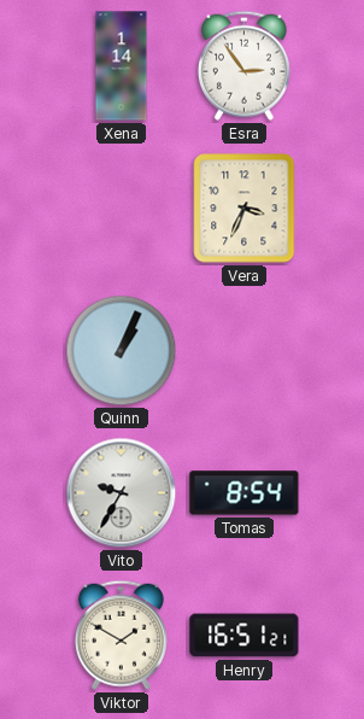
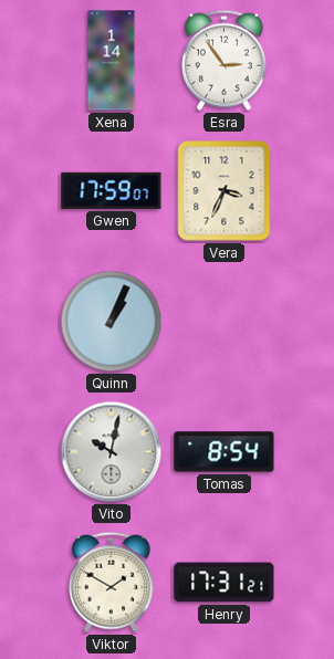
Gwen: none -> 17:59 (112, 190)
Vito: 9:35 -> 10:02 (112, 452)
Henry: 16:51 -> 17:31 (225, 583)
